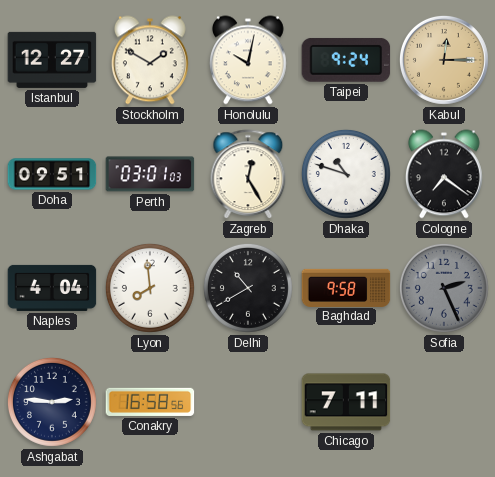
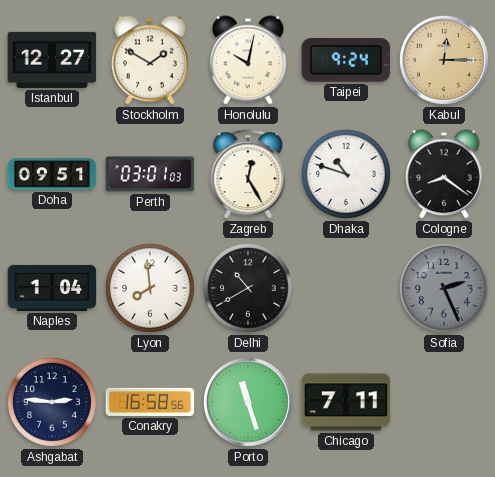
Cologne: 7:21 -> 8:21 (444, 174)
Naples: 4:04 -> 1:04 (52, 288)
Baghdad: 9:58 -> none (346, 287)
Porto: none -> 11:27 (248, 402)
